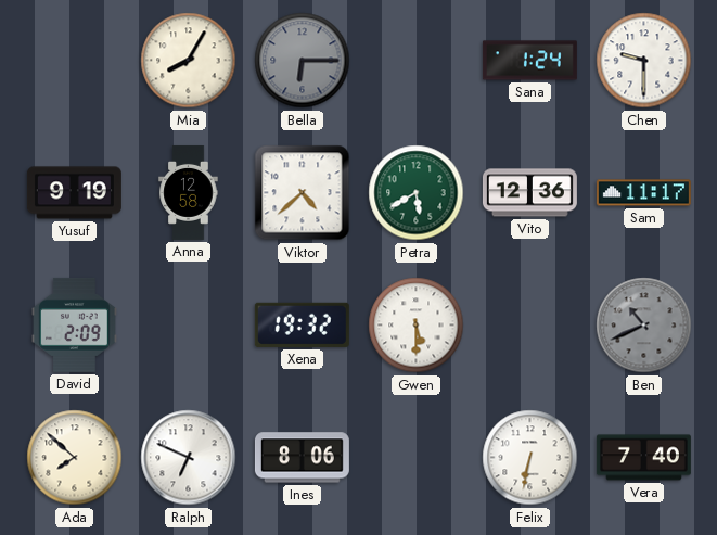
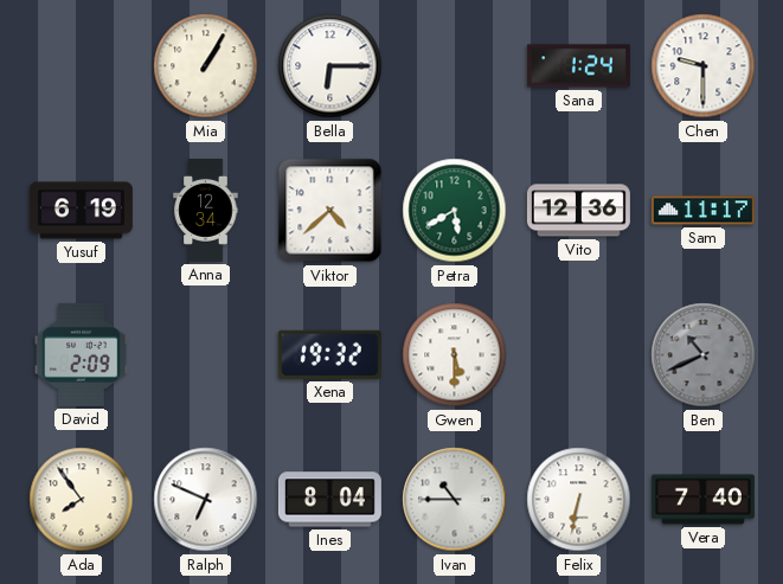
Mia: 8:05 -> 1:05 (206, 66)
Bella dial: grey -> white (330, 66)
Yusuf: 9:19 -> 6:19 (81, 211)
Anna: 12:58 -> 12:34 (206, 210)
Ada: 7:52 -> 7:54 (82, 500)
Ines: 8:06 -> 8:04 (329, 500)
Ivan: none -> 10:45 (455, 500)
